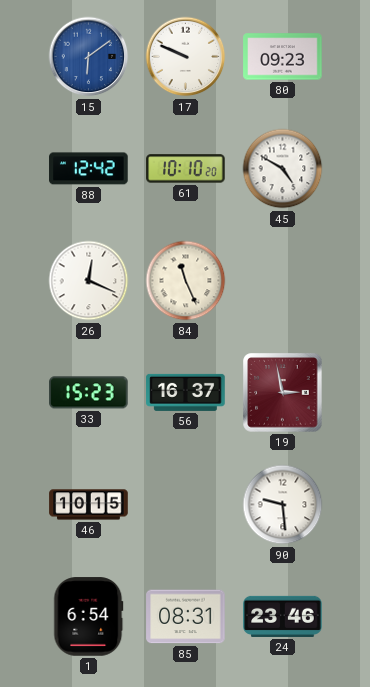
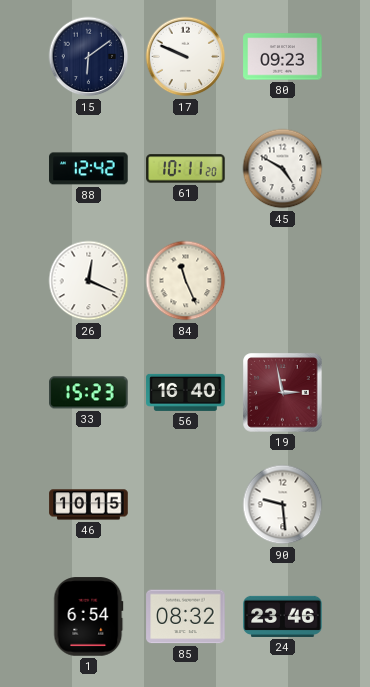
15 dial: blue -> navy (89, 57)
61: 10:10 -> 10:11 (186, 169)
56: 16:37 -> 16:40 (186, 392)
85: 08:31 -> 08:32 (186, 617)
